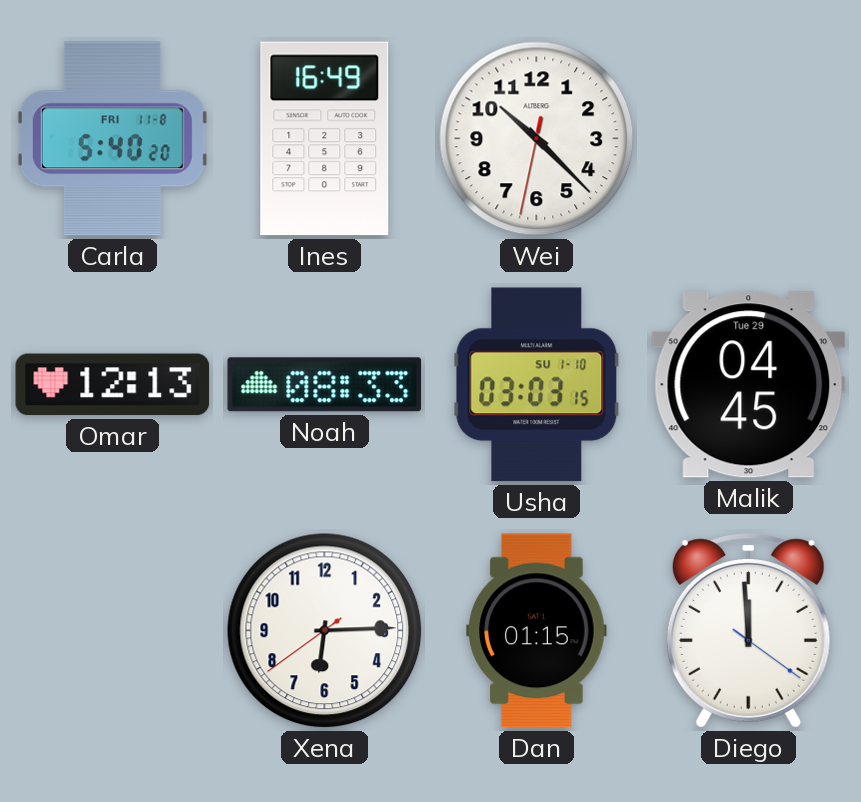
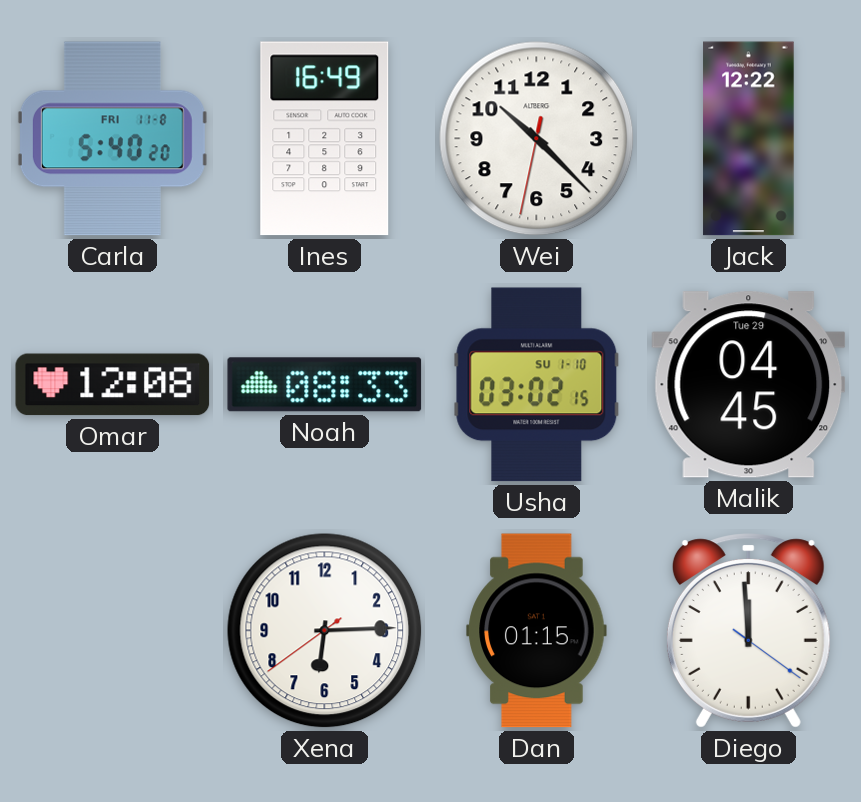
Jack: none -> 12:22 (749, 139)
Omar: 12:13 -> 12:08 (113, 385)
Usha: 03:03 -> 03:02 (537, 385)
